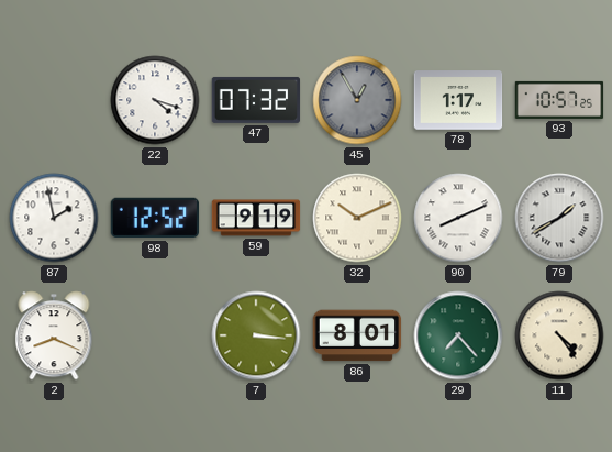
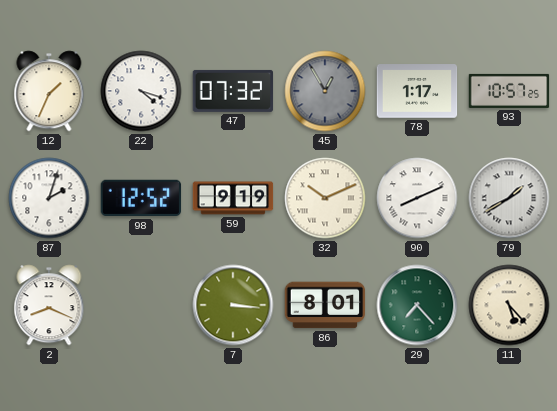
12: none -> 1:34 (49, 91)
87: 1:58 -> 2:03 (49, 198)
11: 4:24 -> 5:23 (509, 305)
